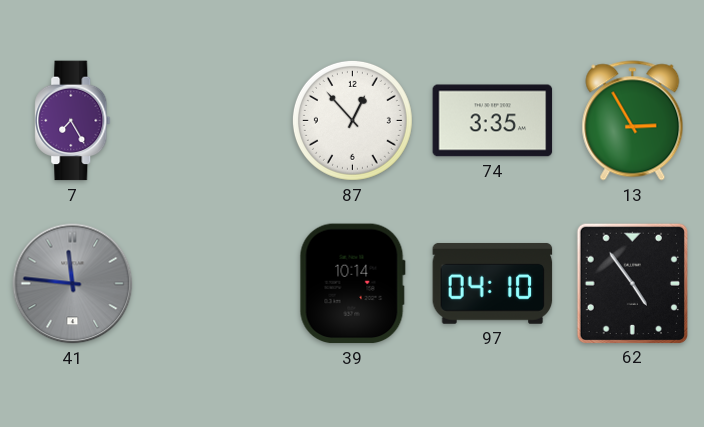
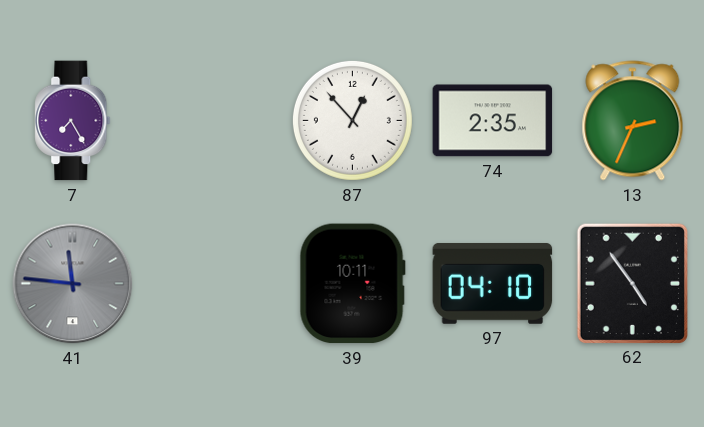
74: 3:35 -> 2:35 (493, 121)
13: 2:55 -> 2:34 (633, 121)
39: 10:14 -> 10:11 (352, 284)
